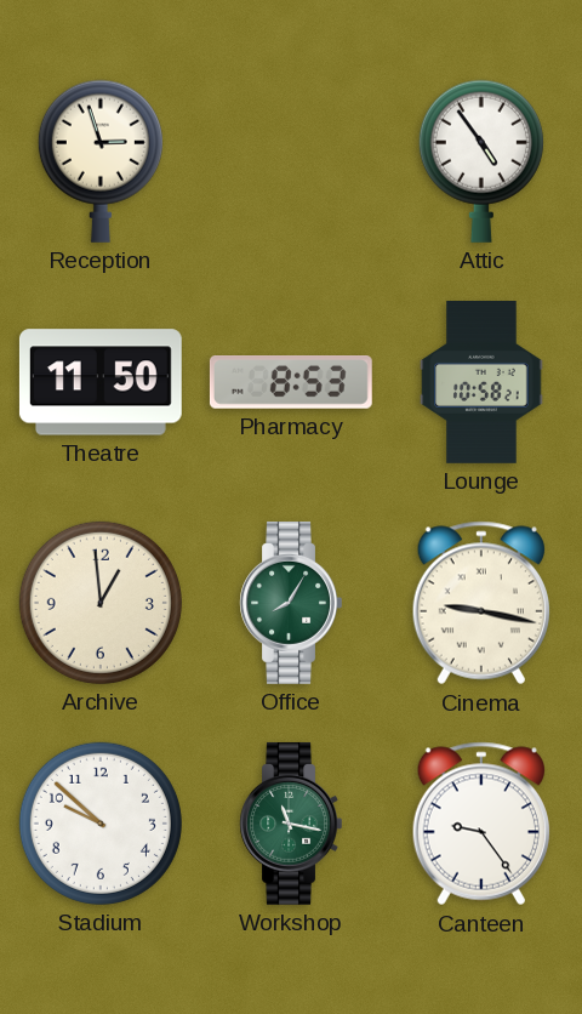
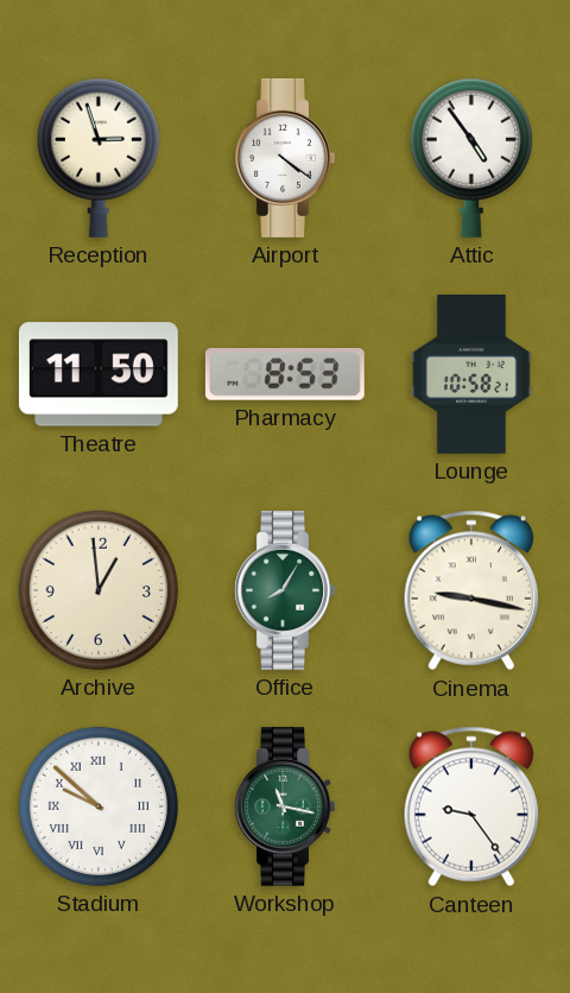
Airport: none -> 4:21 (285, 158)
Stadium numerals: Arabic -> Roman (99, 807)
